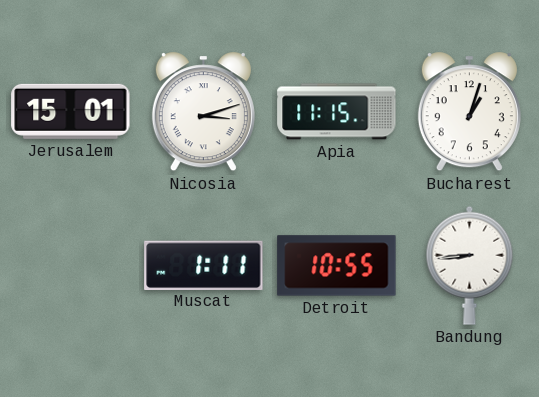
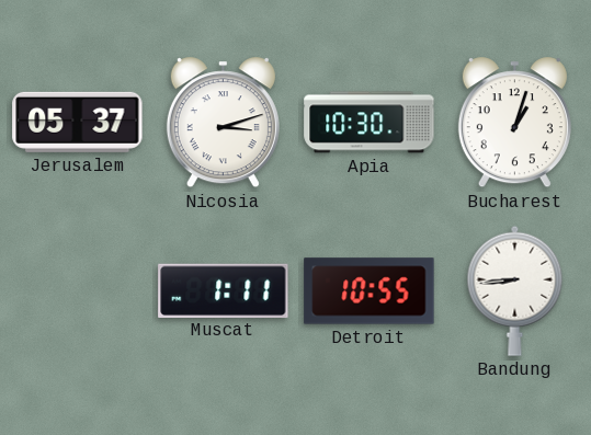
Jerusalem: 15:01 -> 05:37 (78, 122)
Apia: 11:15 -> 10:30 (370, 123)
